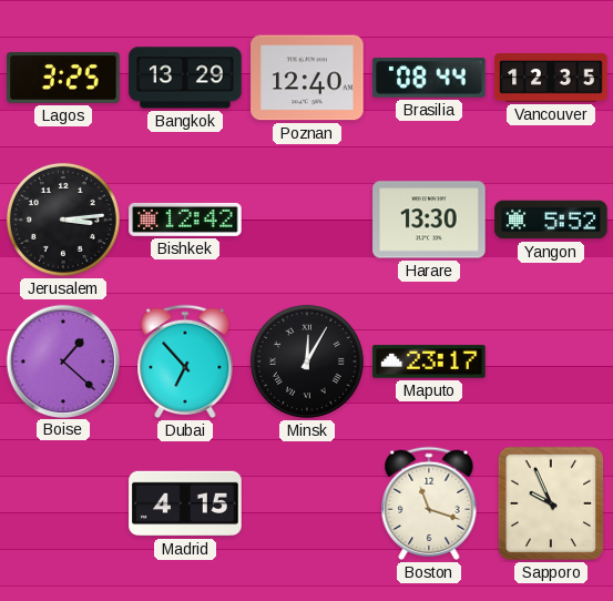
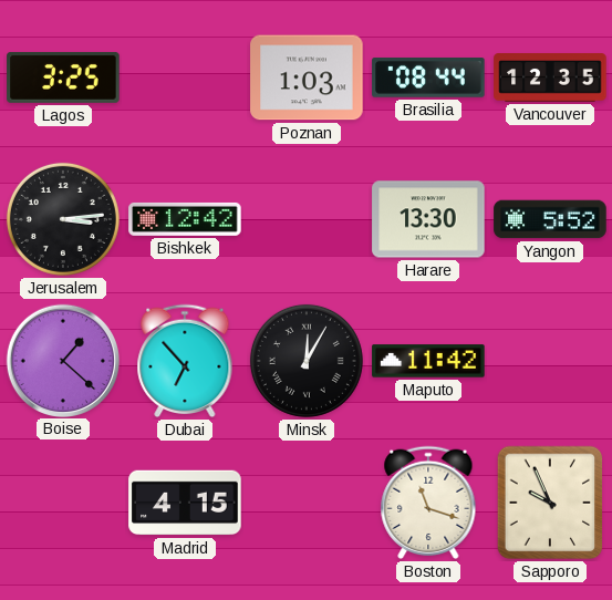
Bangkok: 13:29 -> none (185, 78)
Poznan: 12:40 -> 1:03 (307, 77)
Maputo: 23:17 -> 11:42 (428, 361)
